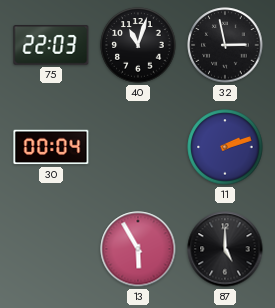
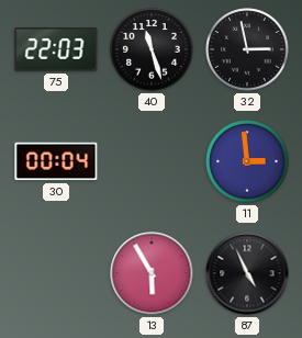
40: 11:03 -> 11:27 (152, 49)
11: 2:12 -> 2:59 (247, 161)
87: 5:00 -> 4:56 (247, 273)
